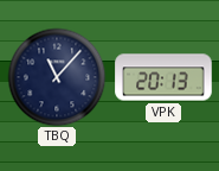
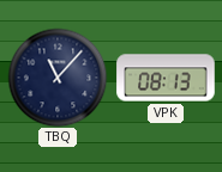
VPK: 20:13 -> 08:13 (166, 78)
